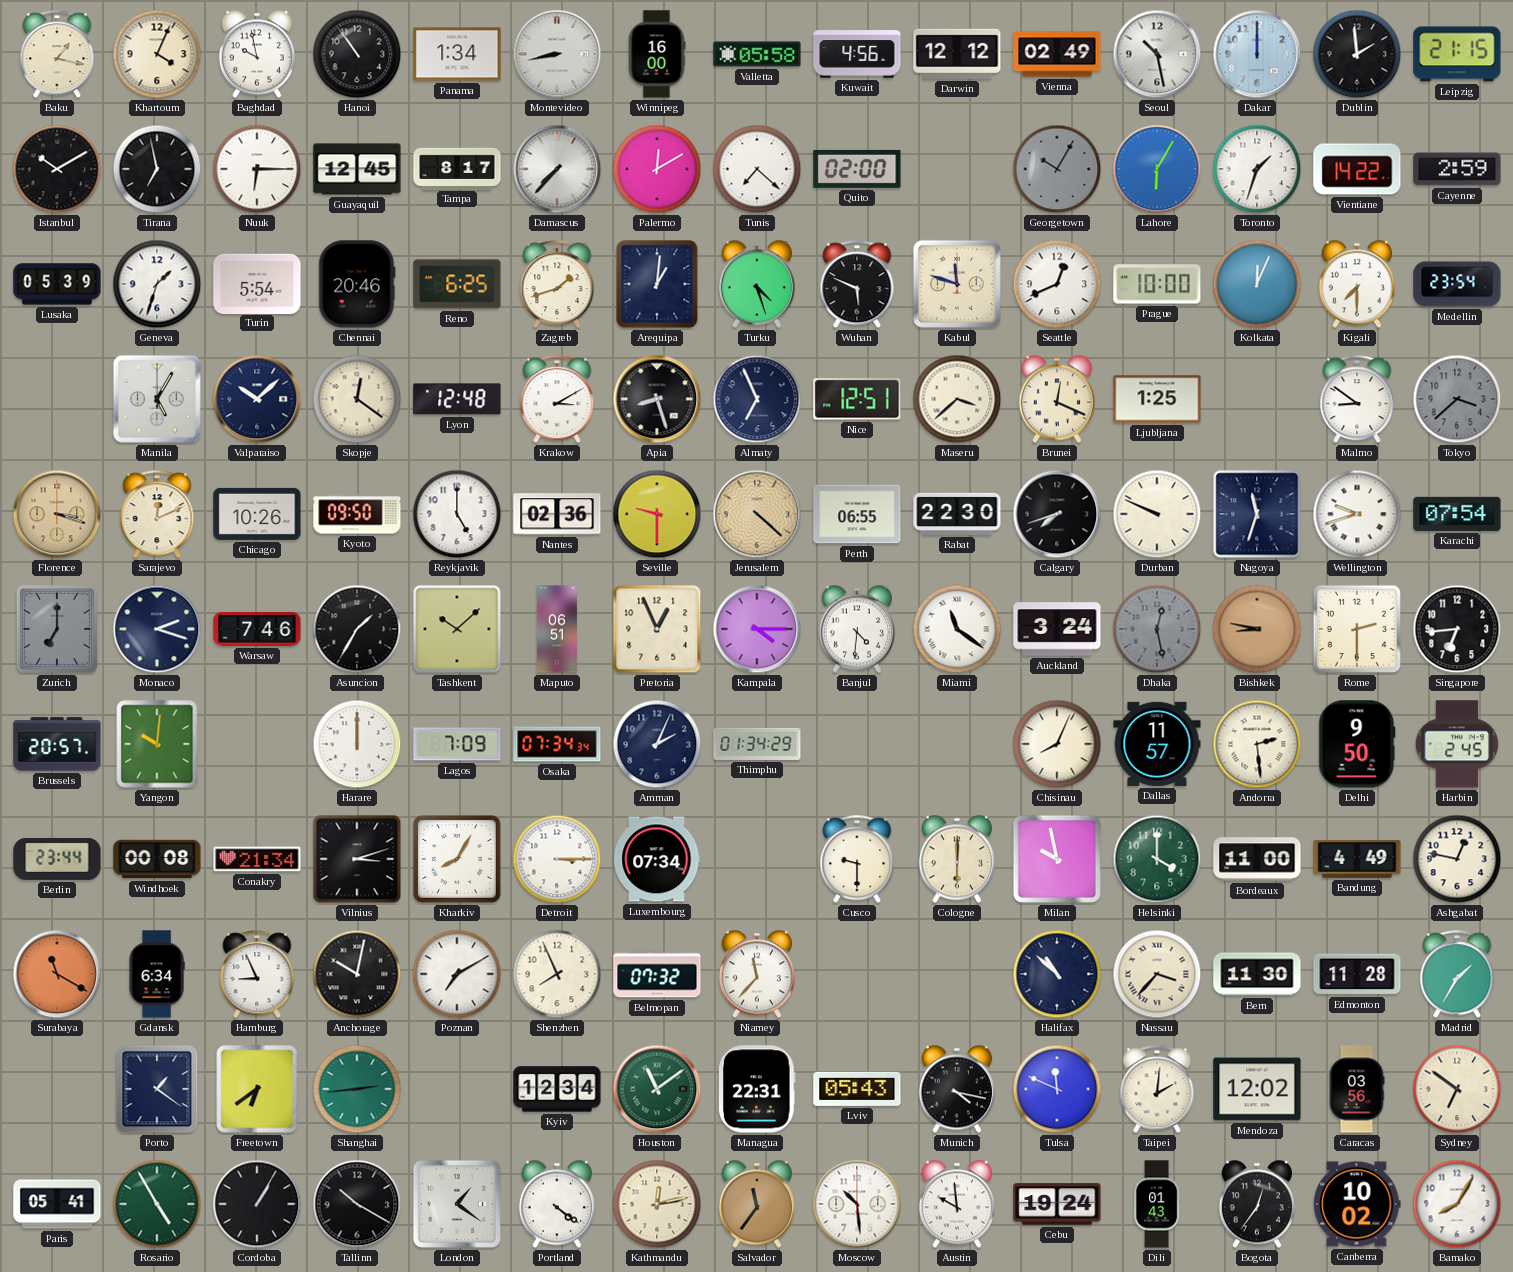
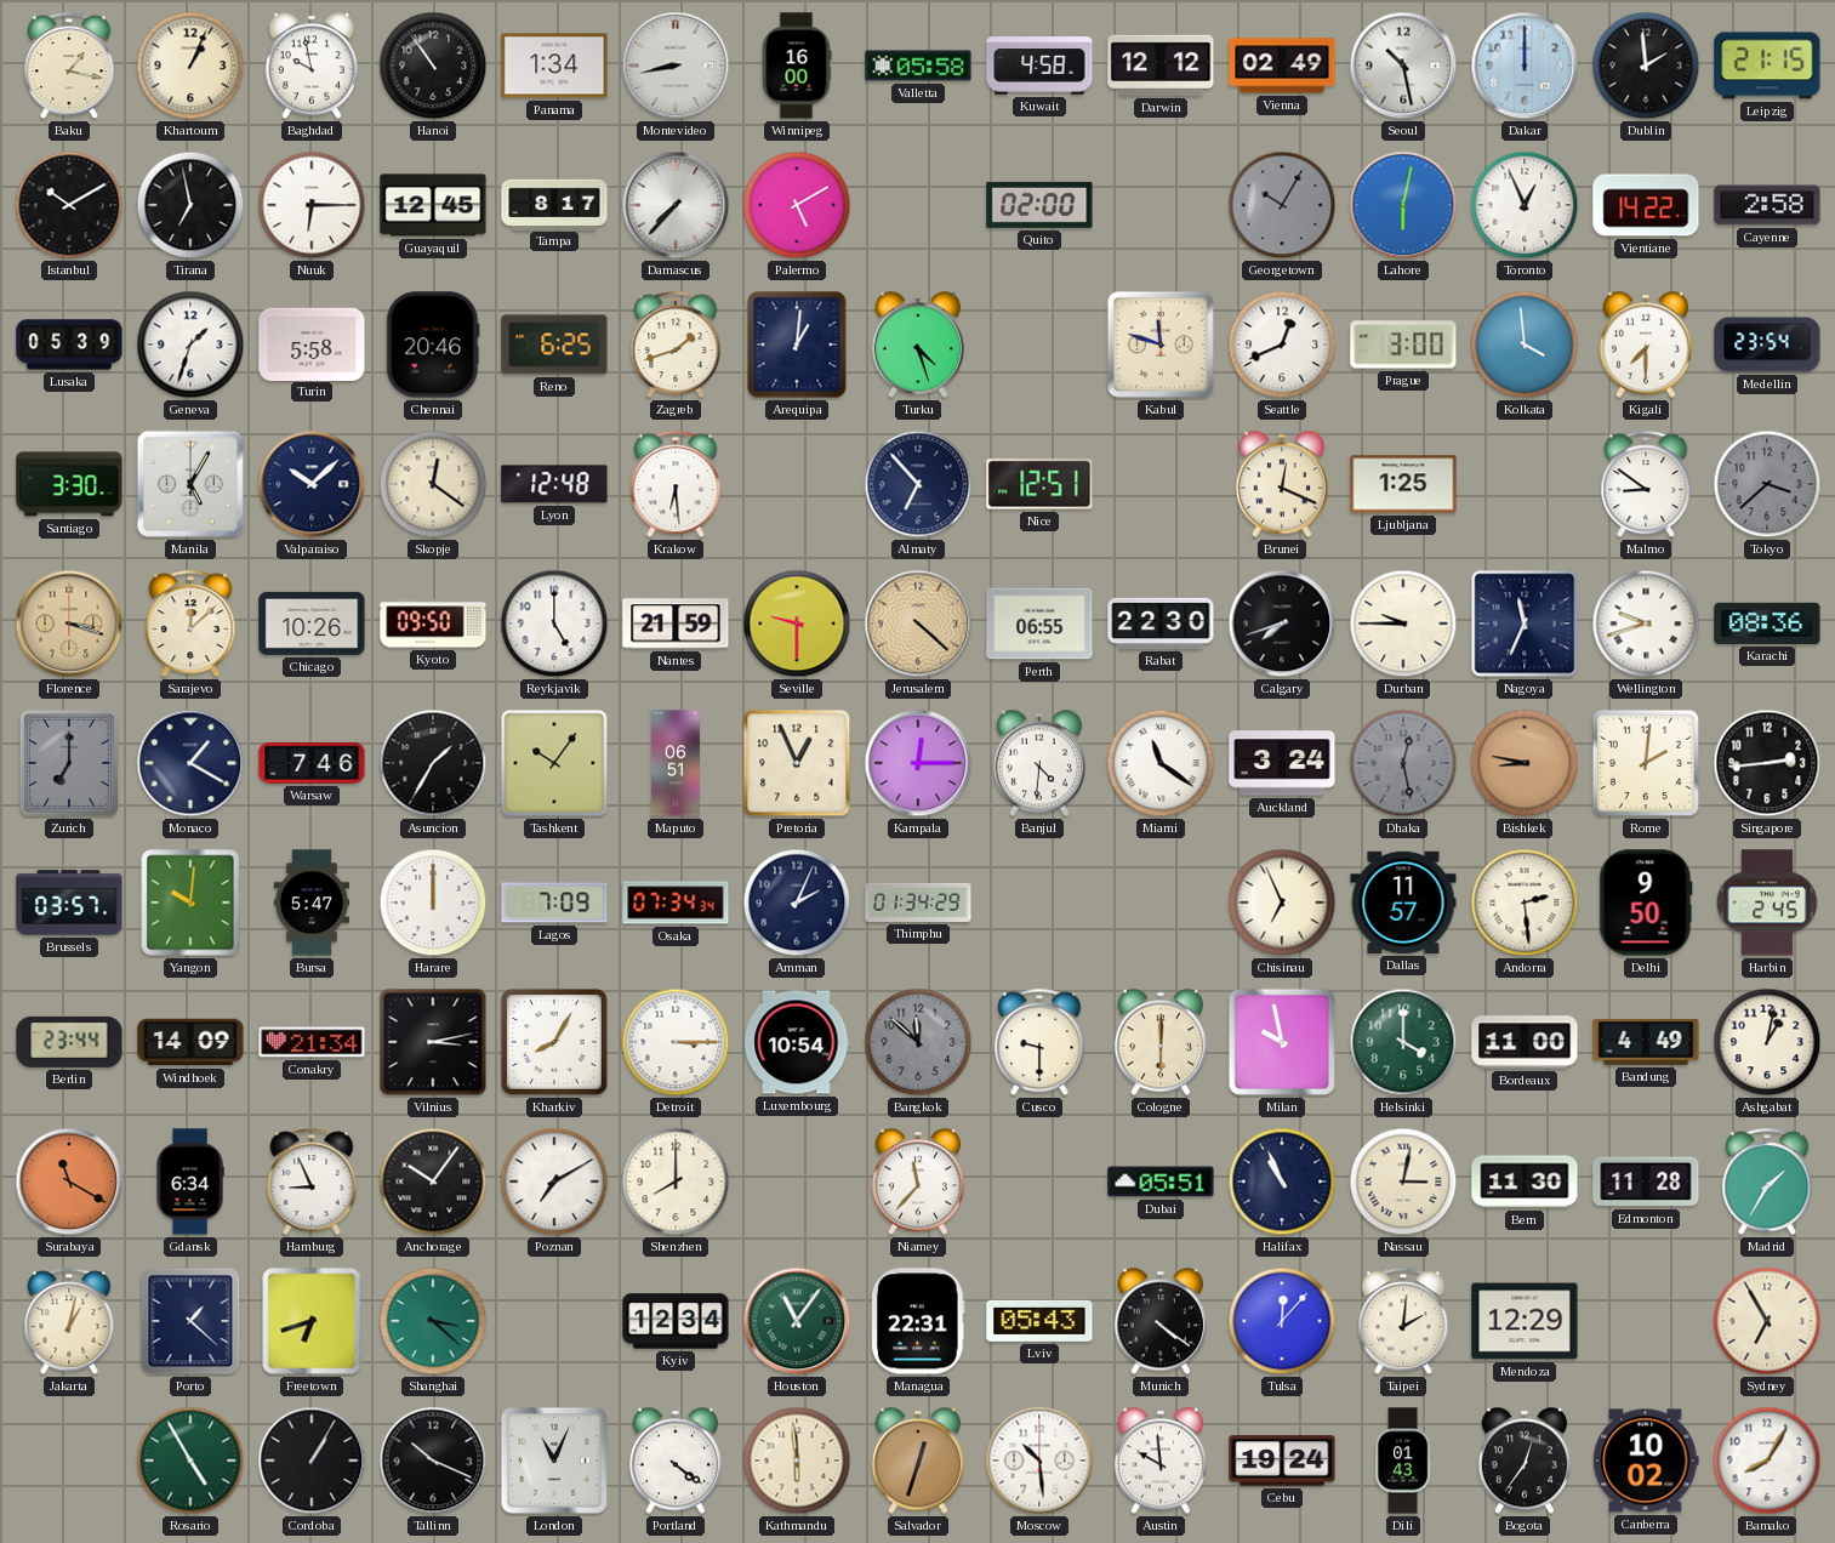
Khartoum: 4:04 -> 1:04 (190, 66)
Kuwait: 4:56 -> 4:58 (1039, 66)
Palermo: 12:10 -> 5:10 (797, 205)
Tunis: 7:22 -> none (757, 169)
Lahore: 6:05 -> 6:02 (1403, 205)
Toronto: 1:33 -> 12:56 (1525, 205)
Cayenne: 2:59 -> 2:58 (1767, 205)
Turin: 5:54 -> 5:58 (312, 343)
Wuhan: 5:49 -> none (857, 285)
Prague: 10:00 -> 3:00 (1403, 345)
Kolkata: 12:04 -> 3:59 (1525, 345)
Santiago: none -> 3:30 (69, 484)
Krakow: 3:10 -> 6:29 (676, 485)
Apia: 8:27 -> none (657, 399)
Almaty: 6:56 -> 6:53 (918, 484)
Maseru: 3:38 -> none (957, 399)
Sarajevo: 12:11 -> 12:08 (190, 625)
Nantes: 02:36 -> 21:59 (676, 624)
Durban: 9:49 -> 9:45 (1403, 624)
Nagoya: 11:33 -> 11:34 (1525, 624)
Karachi: 07:54 -> 08:36 (1767, 624)
Monaco: 2:18 -> 1:20 (190, 763)
Tashkent: 10:08 -> 10:06 (554, 763)
Kampala: 4:15 -> 12:15 (918, 763)
Rome: 2:30 -> 2:01 (1646, 763)
Singapore: 6:44 -> 2:44 (1767, 763)
Brussels: 20:57 -> 03:57 (69, 903)
Bursa: none -> 5:47 (312, 903)
Chisinau: 8:04 -> 6:56 (1282, 903)
Windhoek: 00:08 -> 14:09 (190, 1042)
Vilnius: 3:12 -> 3:13 (433, 1042)
Luxembourg: 07:34 -> 10:54 (797, 1042)
Bangkok: none -> 11:52 (918, 1042)
Ashgabat: 12:47 -> 1:02 (1767, 1042)
Anchorage: 10:02 -> 10:06 (433, 1182)
Shenzhen: 7:56 -> 8:00 (676, 1182)
Belmopan: 07:32 -> none (657, 974)
Dubai: none -> 05:51 (1161, 1182)
Halifax: 10:52 -> 10:56 (1282, 1182)
Nassau: 3:37 -> 3:02 (1403, 1182)
Jakarta: none -> 1:02 (69, 1322)
Porto: 1:21 -> 1:22 (190, 1321)
Freetown: 6:39 -> 6:42 (312, 1321)
Shanghai: 2:44 -> 3:22 (433, 1321)
Houston: 11:09 -> 11:06 (797, 1321)
Munich: 4:17 -> 4:21 (1161, 1321)
Tulsa: 11:49 -> 12:07 (1282, 1321)
Mendoza: 12:02 -> 12:29 (1525, 1321)
Caracas: 03:56 -> none (1357, 1089)
Sydney: 6:51 -> 6:55 (1767, 1321)
Paris: 05:41 -> none (57, 1204)
Tallinn: 10:20 -> 10:19 (433, 1461)
London: 1:21 -> 11:04 (554, 1461)
Kathmandu: 12:13 -> 5:59 (797, 1461)
Salvador: 11:36 -> 12:33 (918, 1461)
